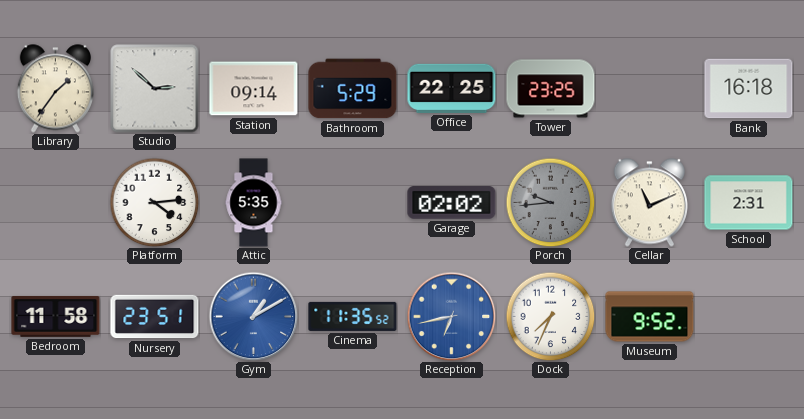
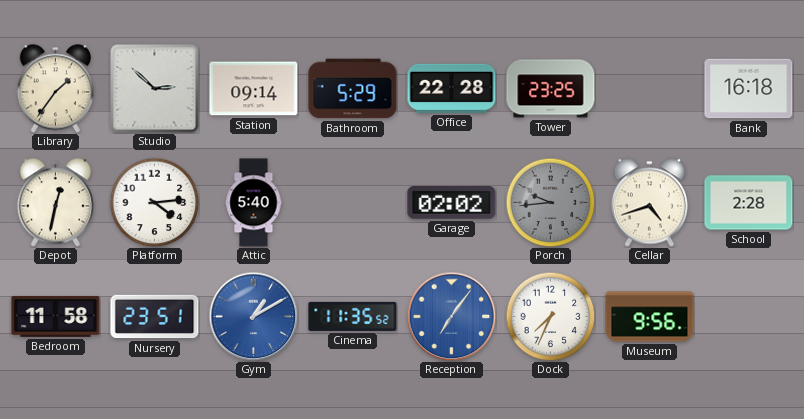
Office: 22:25 -> 22:28 (452, 88)
Depot: none -> 12:32 (55, 203)
Attic: 5:35 -> 5:40 (254, 203)
Cellar: 11:11 -> 4:42 (649, 203)
School: 2:31 -> 2:28 (749, 203)
Reception: 6:43 -> 7:06 (451, 316)
Museum: 9:52 -> 9:56 (650, 317)
